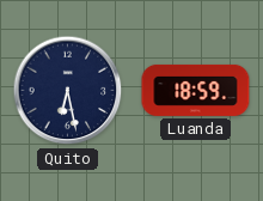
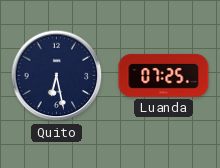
Luanda: 18:59 -> 07:25 (164, 75)
